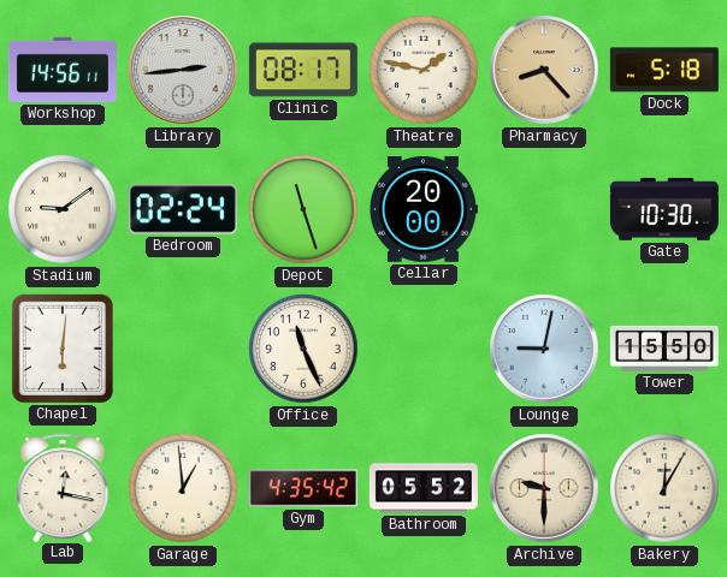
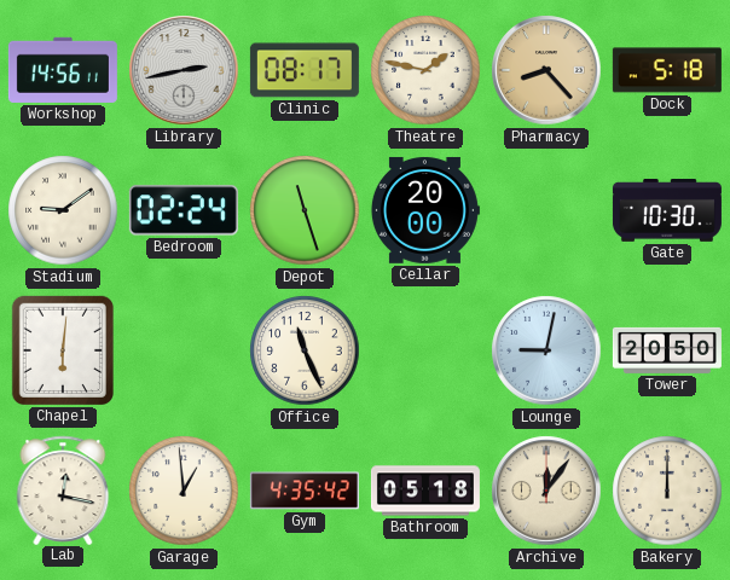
Library: 2:44 -> 2:43 (184, 70)
Tower: 15:50 -> 20:50 (667, 350)
Bathroom: 05:52 -> 05:18 (425, 491)
Archive: 9:30 -> 12:06 (546, 491)
Bakery: 12:05 -> 12:00 (667, 491)
